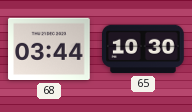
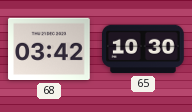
68: 03:44 -> 03:42 (49, 49)
